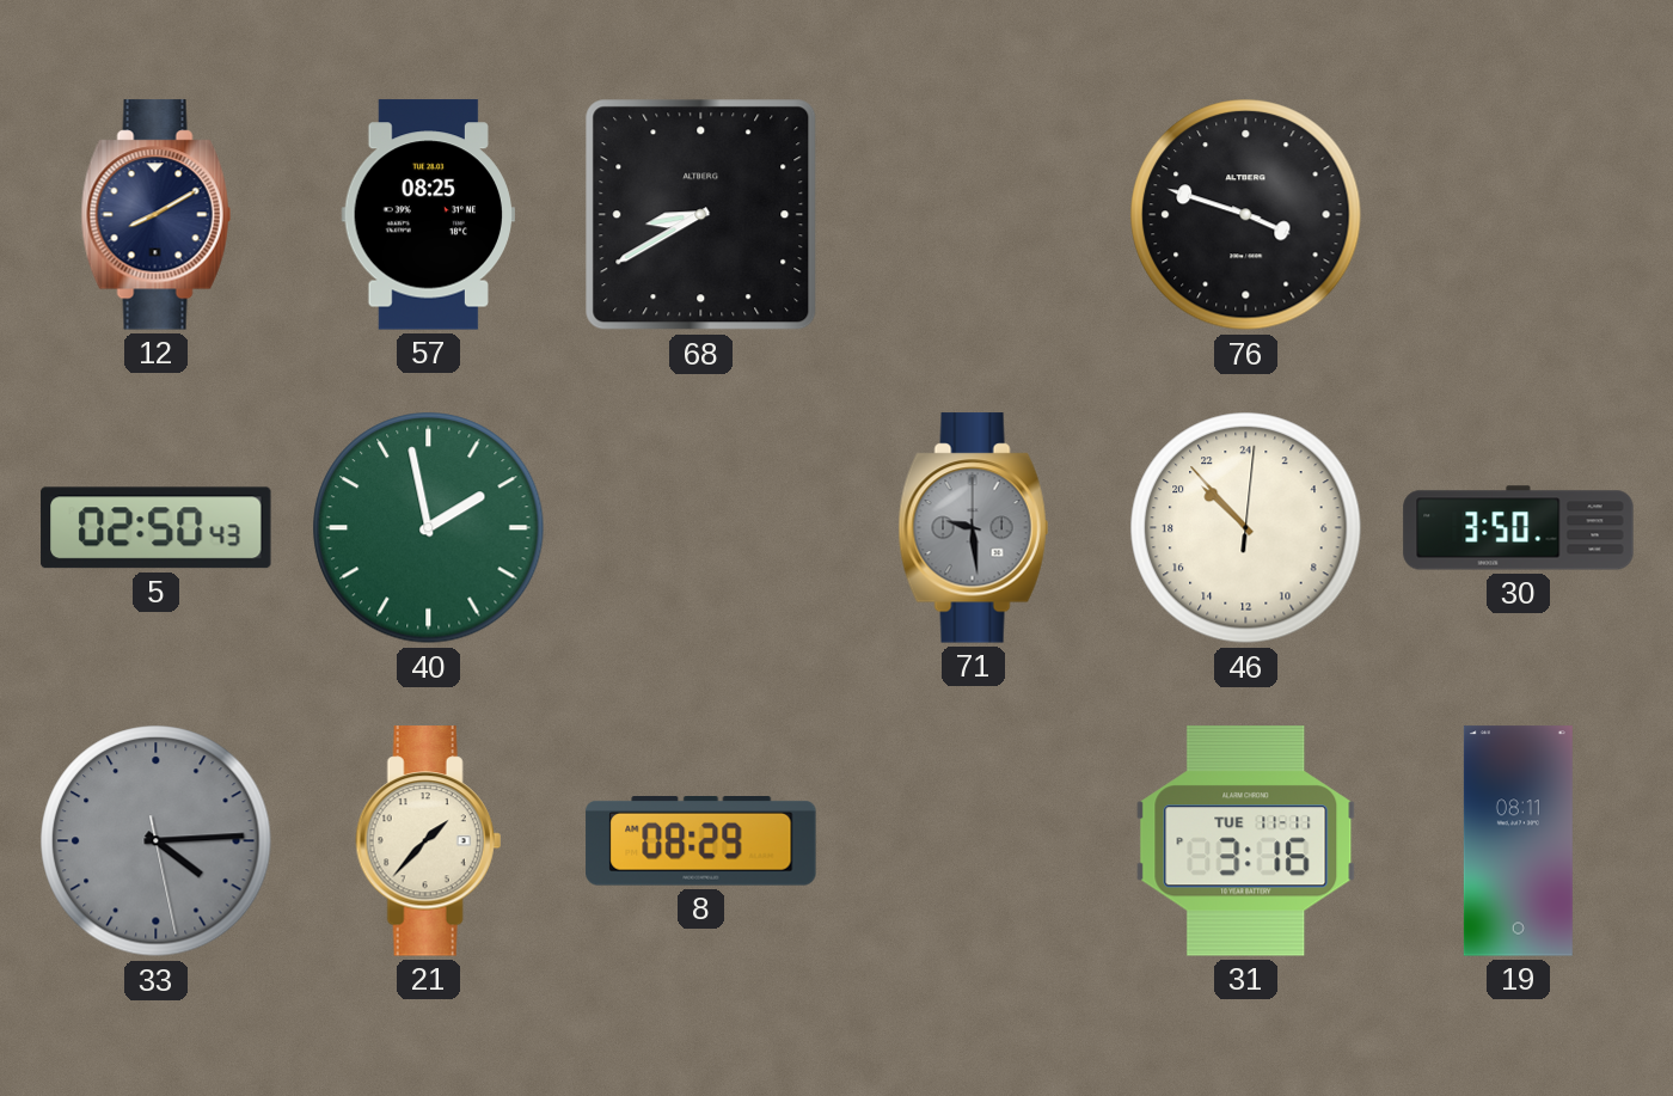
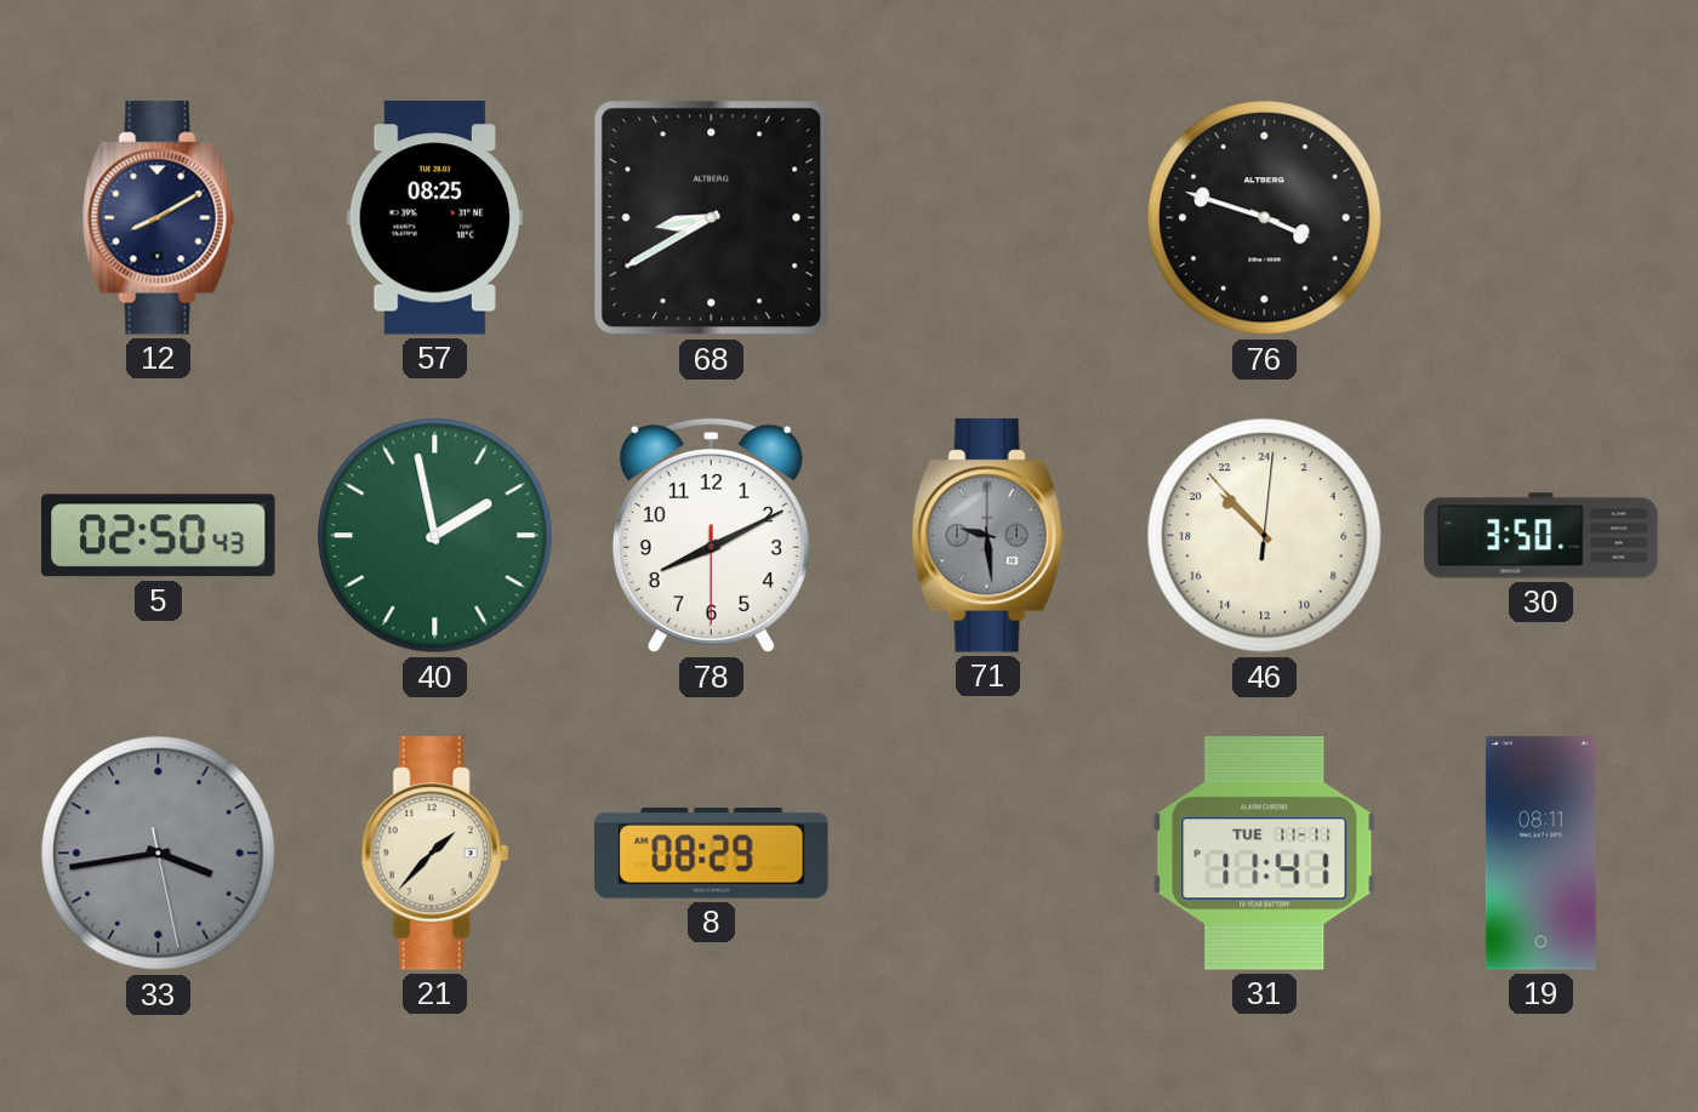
78: none -> 8:10 (711, 536)
33: 4:14 -> 3:43 (159, 854)
31: 3:16 -> 11:41 (1265, 854)
